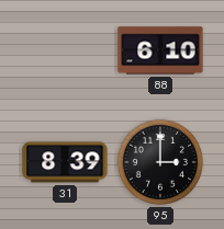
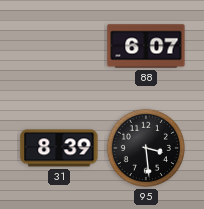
88: 6:10 -> 6:07 (146, 46)
95: 3:00 -> 3:29 (146, 148)
